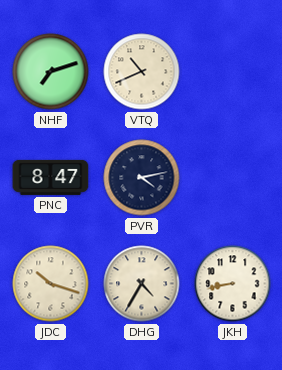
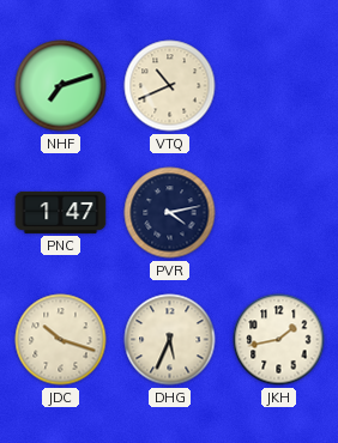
PNC: 8:47 -> 1:47 (61, 212)
DHG: 4:35 -> 5:34 (170, 340)
JKH: 8:43 -> 1:43 (279, 340)
